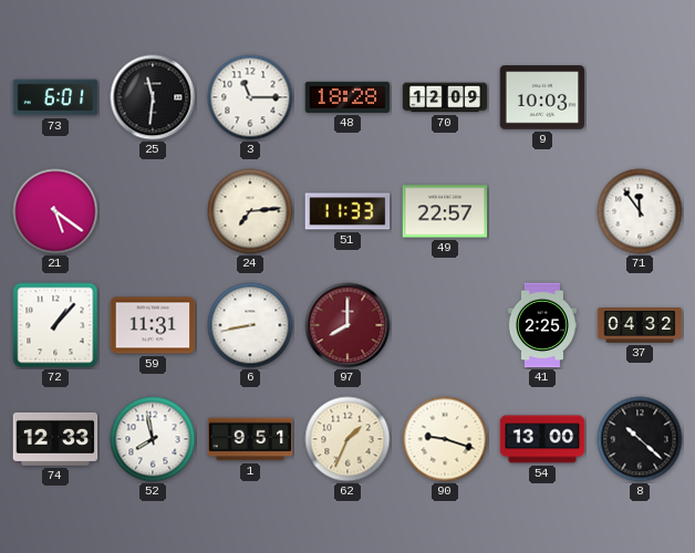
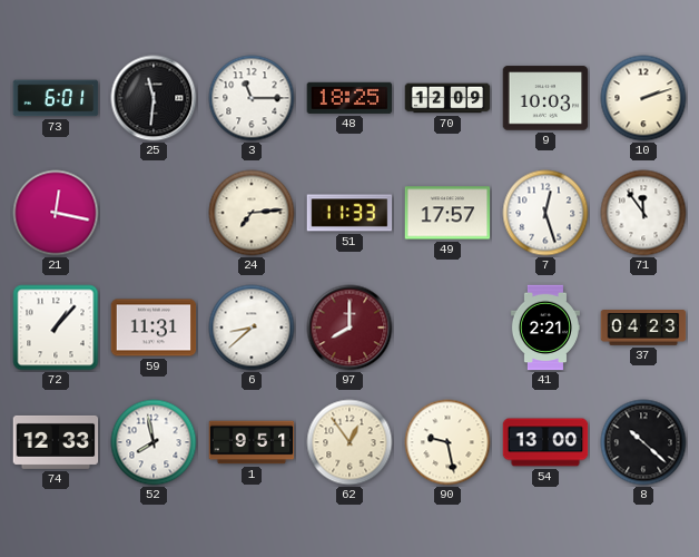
48: 18:28 -> 18:25 (349, 98)
10: none -> 2:12 (643, 98)
21: 5:21 -> 12:17 (56, 213)
49: 22:57 -> 17:57 (447, 213)
7: none -> 12:27 (545, 213)
6: 8:43 -> 8:38 (252, 328)
41: 2:25 -> 2:21 (545, 328)
37: 04:32 -> 04:23 (643, 328)
62: 1:34 -> 12:54 (349, 442)
90: 9:18 -> 9:28 (447, 442)
